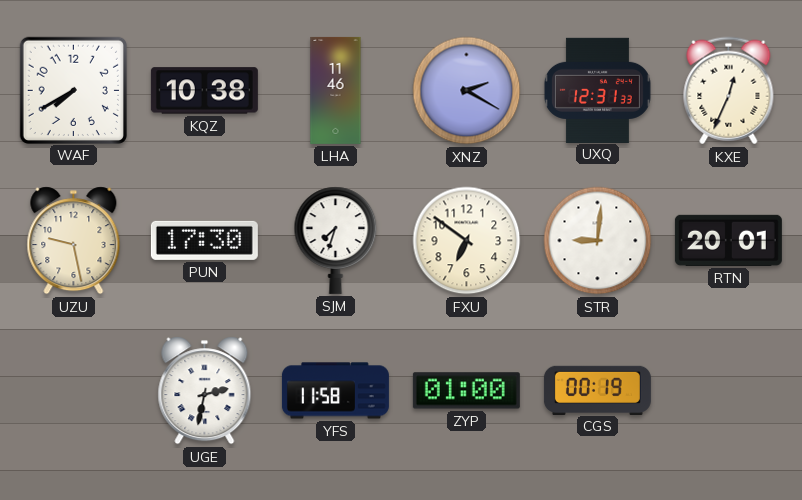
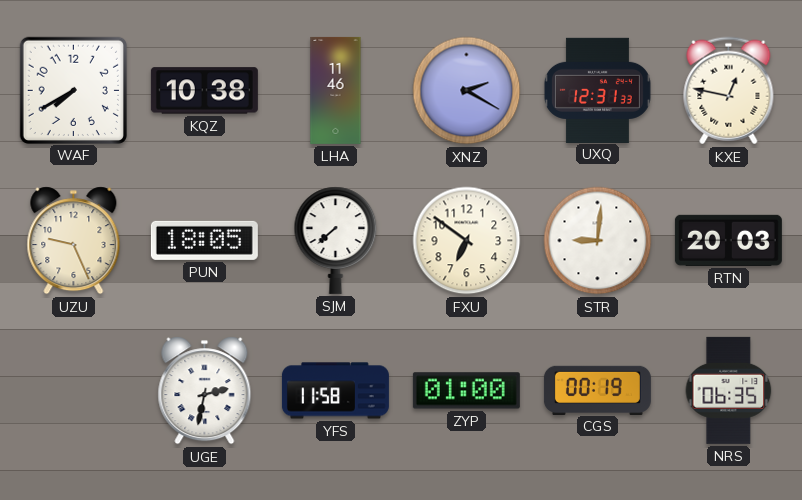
KXE: 12:34 -> 12:47 (729, 91)
UZU: 9:28 -> 9:26 (74, 241)
PUN: 17:30 -> 18:05 (204, 240)
SJM: 7:33 -> 7:38 (336, 240)
RTN: 20:01 -> 20:03 (728, 240)
NRS: none -> 06:35 (729, 390)
